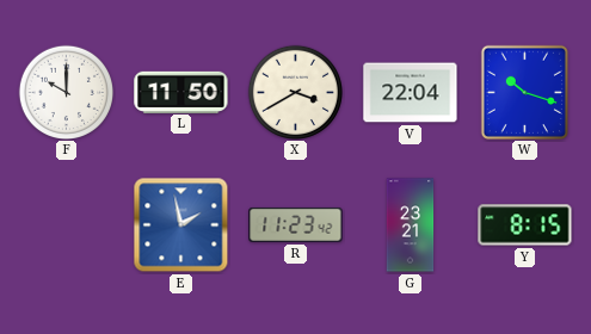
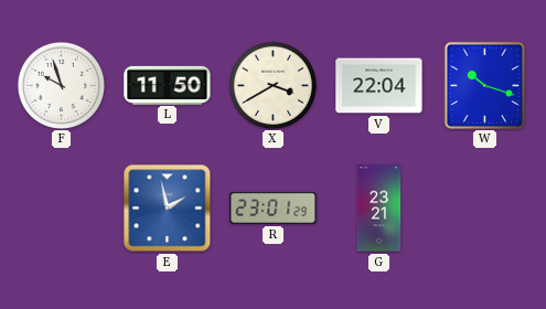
F: 10:00 -> 9:57 (61, 85)
R: 11:23 -> 23:01 (274, 207)
Y: 8:15 -> none (525, 225)
